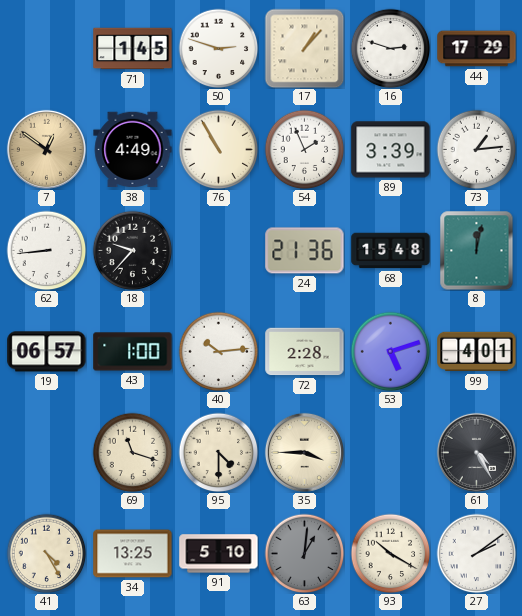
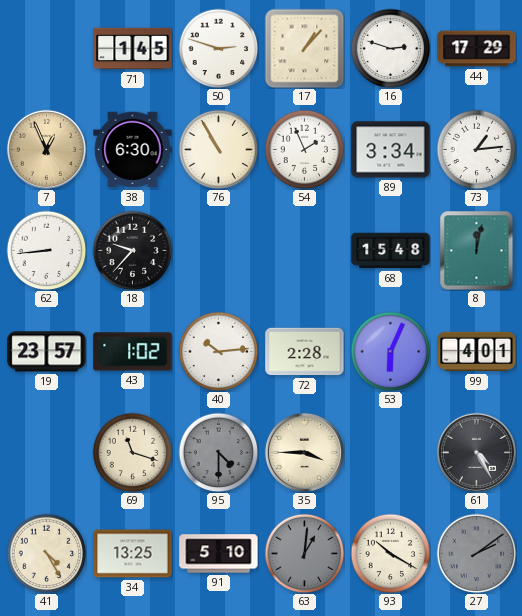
7: 12:51 -> 12:56 (46, 149)
38: 4:49 -> 6:30 (133, 150)
89: 3:39 -> 3:34 (391, 150)
24: 21:36 -> none (305, 251)
19: 06:57 -> 23:57 (47, 352)
43: 1:00 -> 1:02 (133, 352)
53: 5:12 -> 6:04 (390, 351)
95 dial: cream -> grey (218, 452)
27 dial: white -> grey (476, 553)
